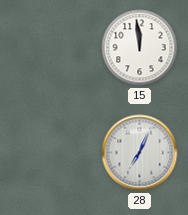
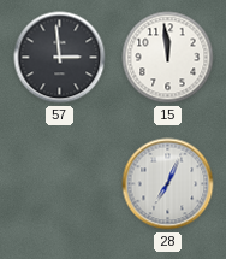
57: none -> 2:59 (60, 58)
